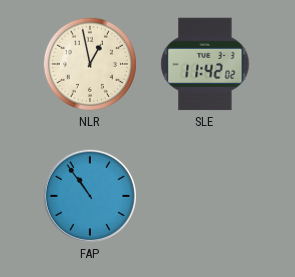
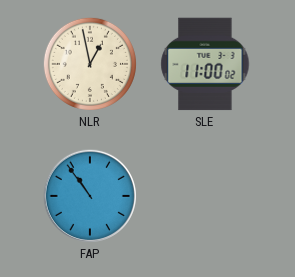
SLE: 11:42 -> 11:00 (205, 64)
